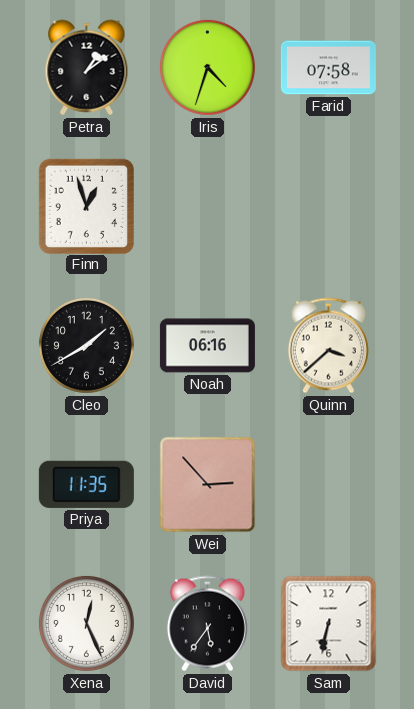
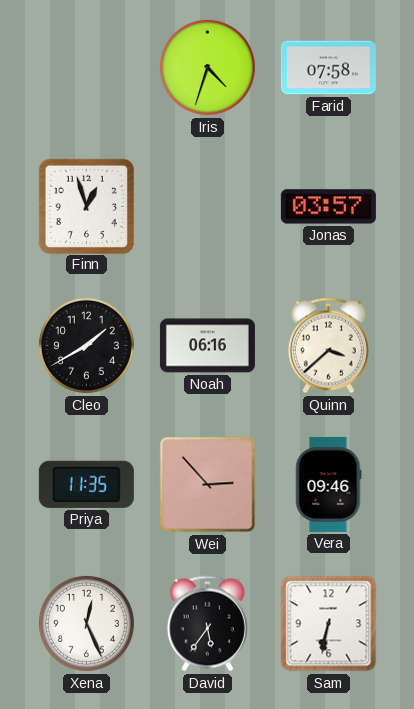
Petra: 1:09 -> none (87, 68)
Jonas: none -> 03:57 (328, 207)
Vera: none -> 09:46 (328, 484)
